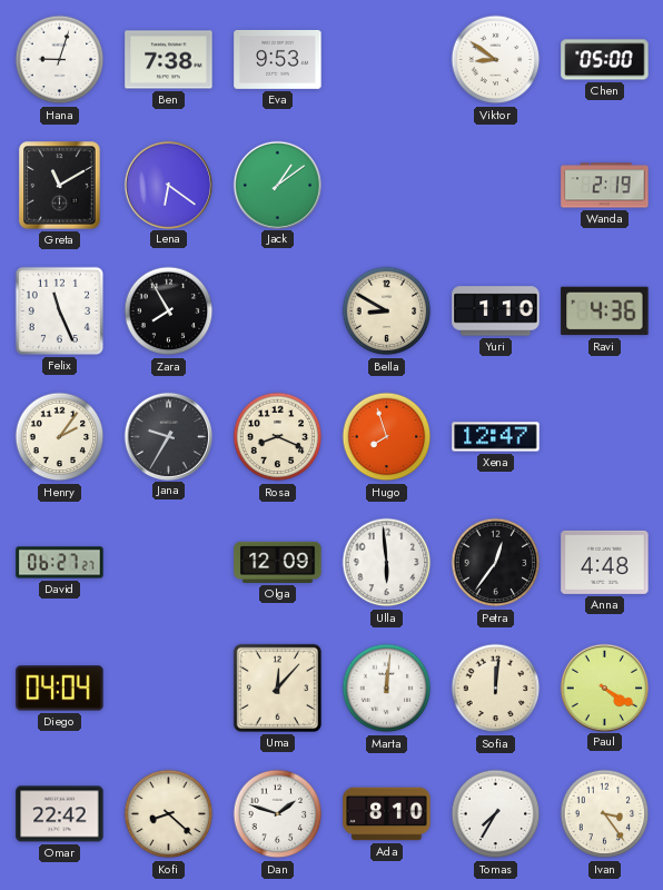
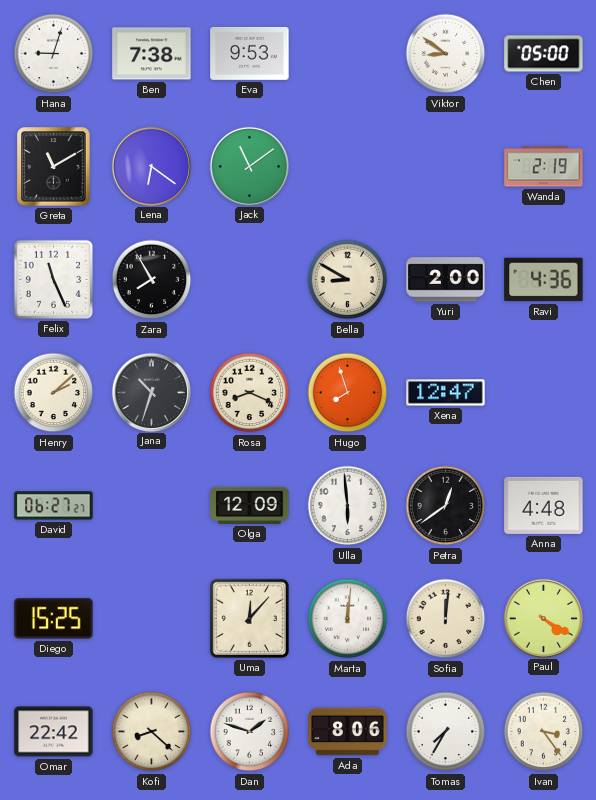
Jack: 1:09 -> 11:09 (249, 166)
Yuri: 1:10 -> 2:00 (446, 280)
Henry: 2:06 -> 2:08 (54, 393)
Jana: 9:35 -> 10:33 (151, 392)
Petra: 12:36 -> 12:39 (446, 506)
Diego: 04:04 -> 15:25 (54, 619)
Ada: 8:10 -> 8:06 (348, 732)
